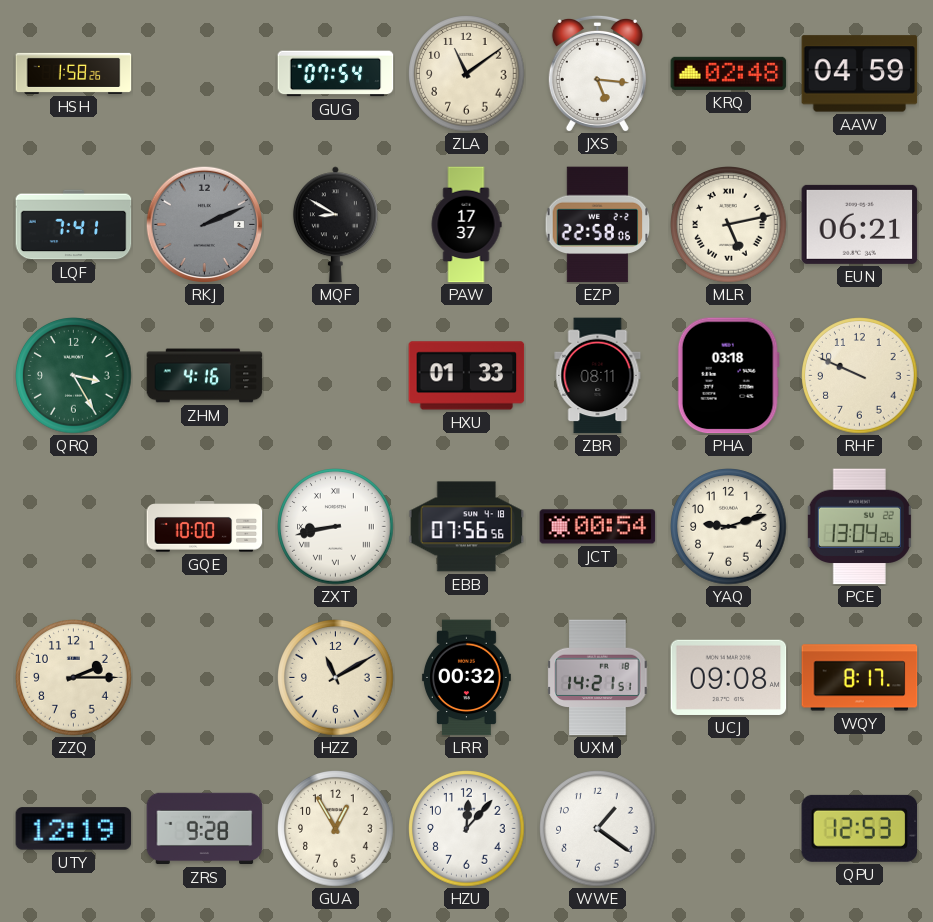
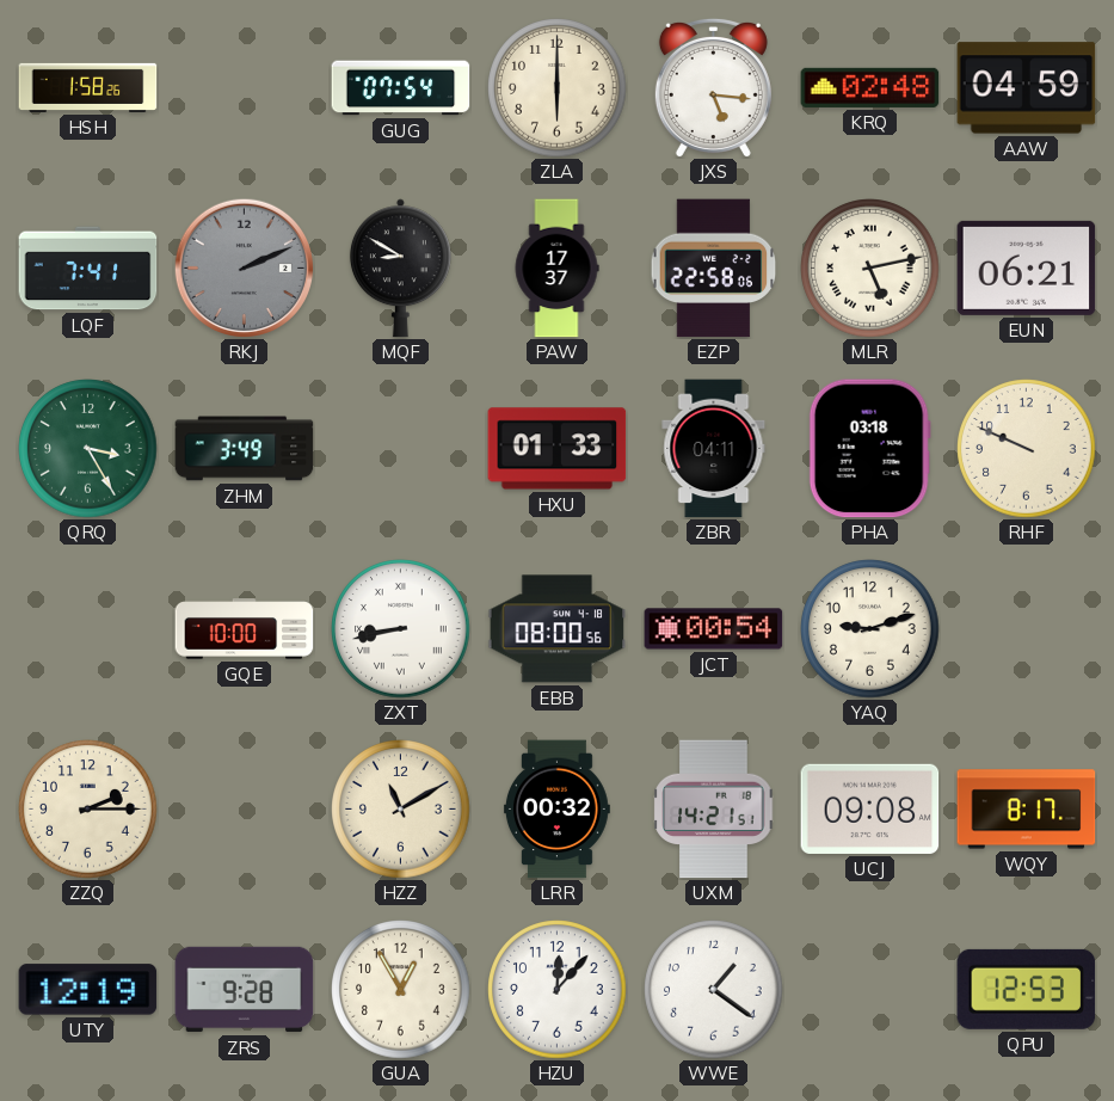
ZLA: 11:09 -> 6:00 (558, 88)
ZHM: 4:16 -> 3:49 (245, 449)
ZBR: 08:11 -> 04:11 (714, 449)
EBB: 07:56 -> 08:00 (558, 629)
PCE: 13:04 -> none (859, 527)
